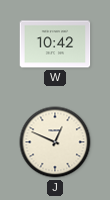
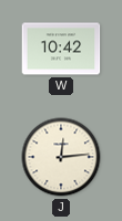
J: 12:49 -> 12:14 (61, 157)
